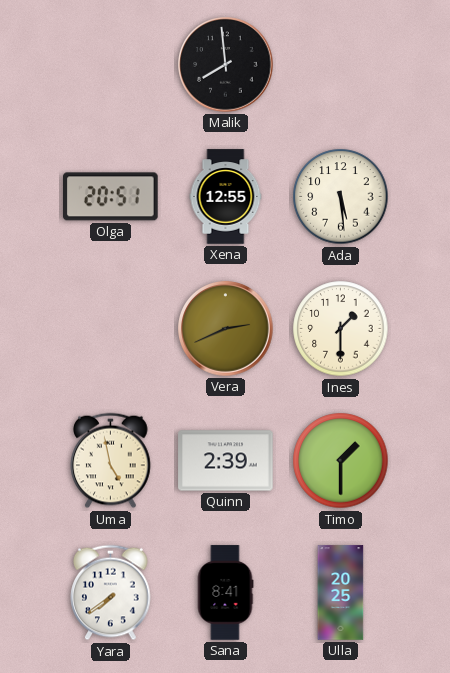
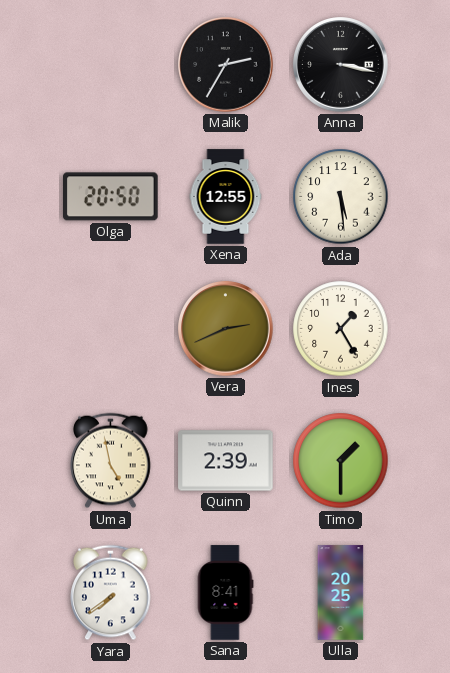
Malik: 7:59 -> 2:35 (226, 65)
Anna: none -> 3:17 (341, 65)
Olga: 20:51 -> 20:50 (111, 197)
Ines: 1:30 -> 1:25 (341, 329)
